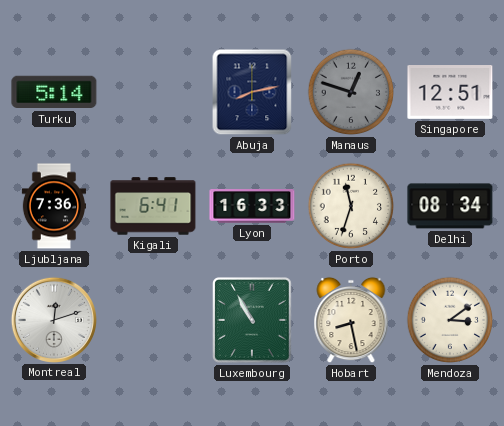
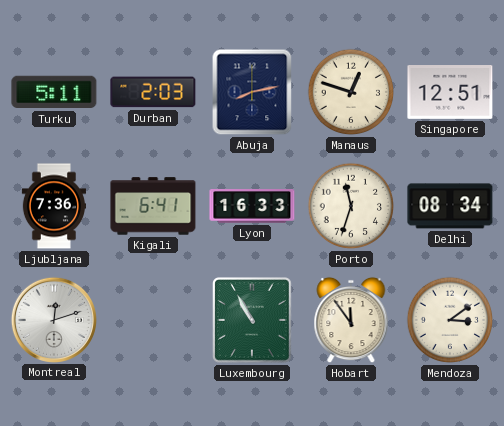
Turku: 5:14 -> 5:11 (54, 92)
Durban: none -> 2:03 (153, 92)
Manaus dial: grey -> cream (351, 92)
Hobart: 8:28 -> 11:54 (351, 320)
